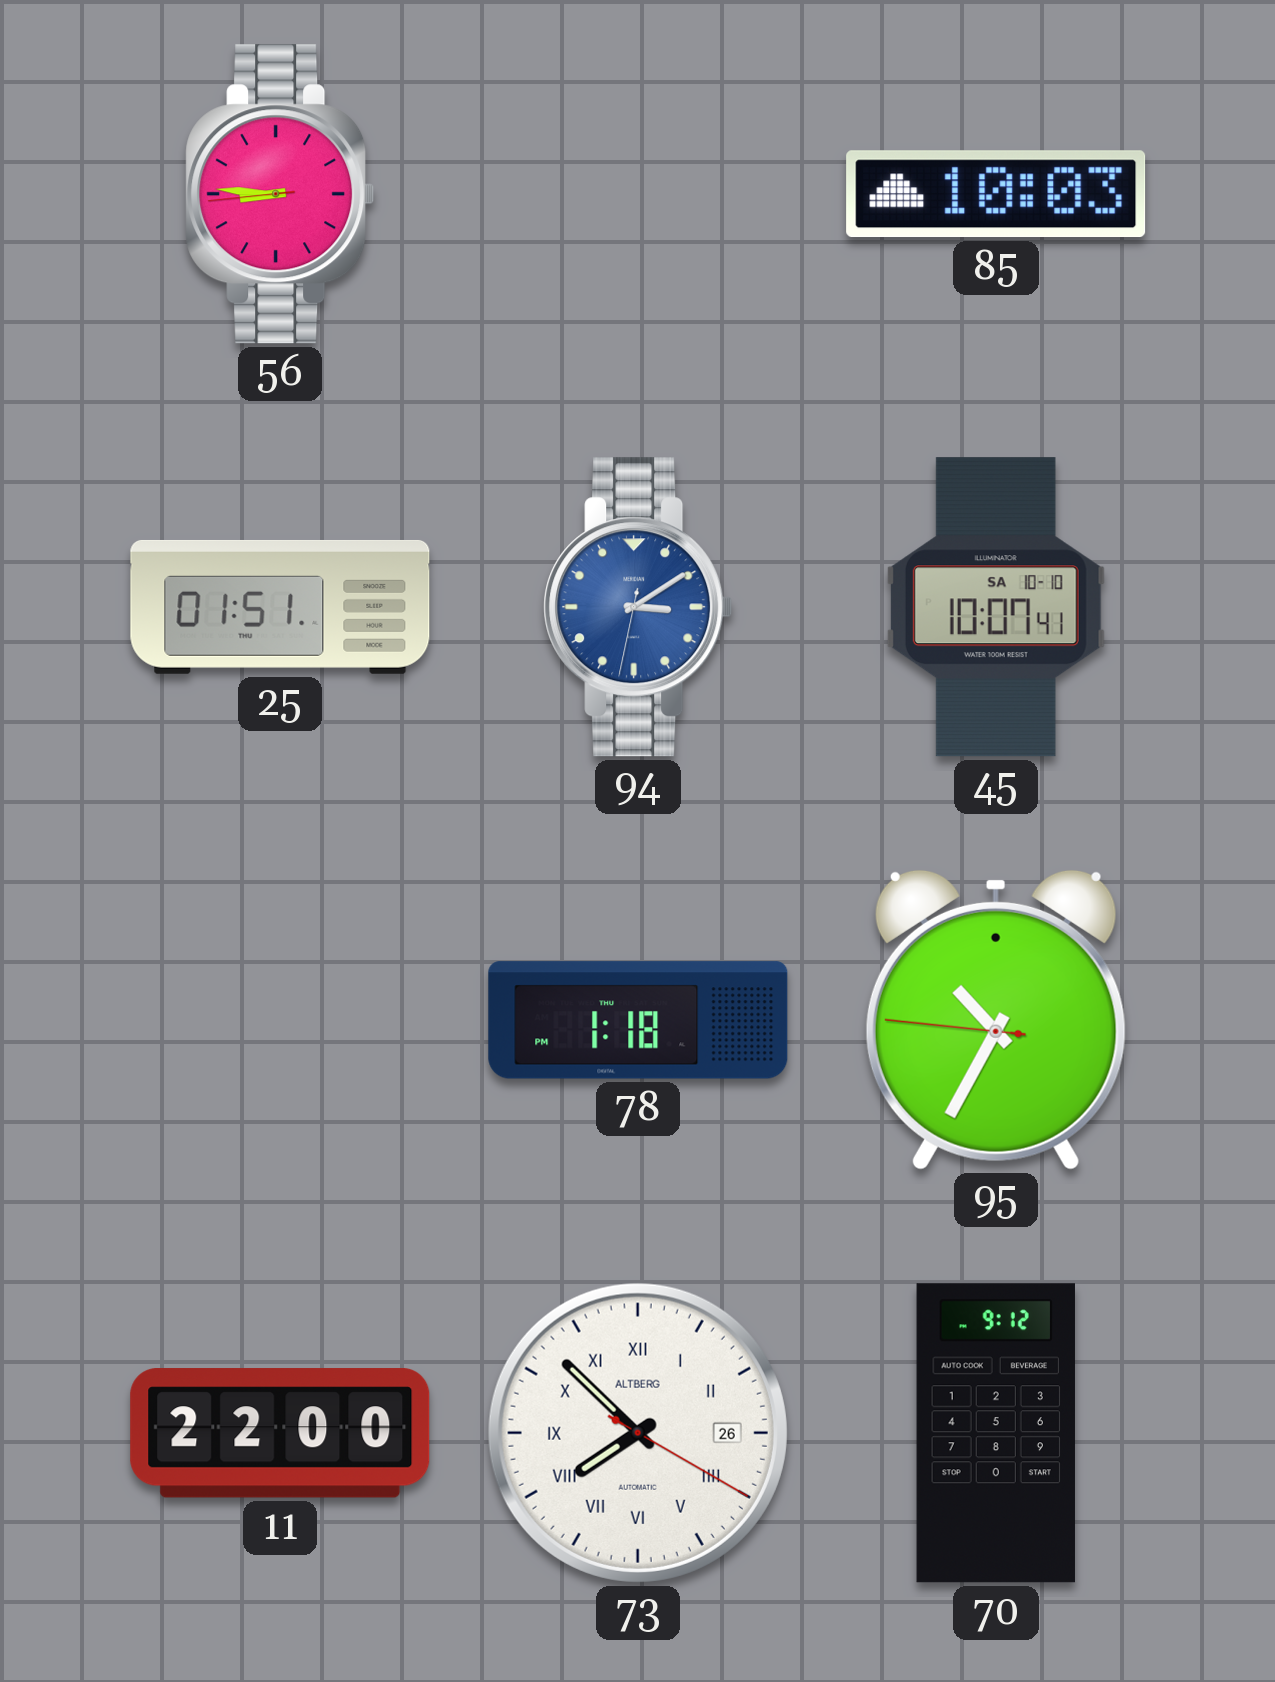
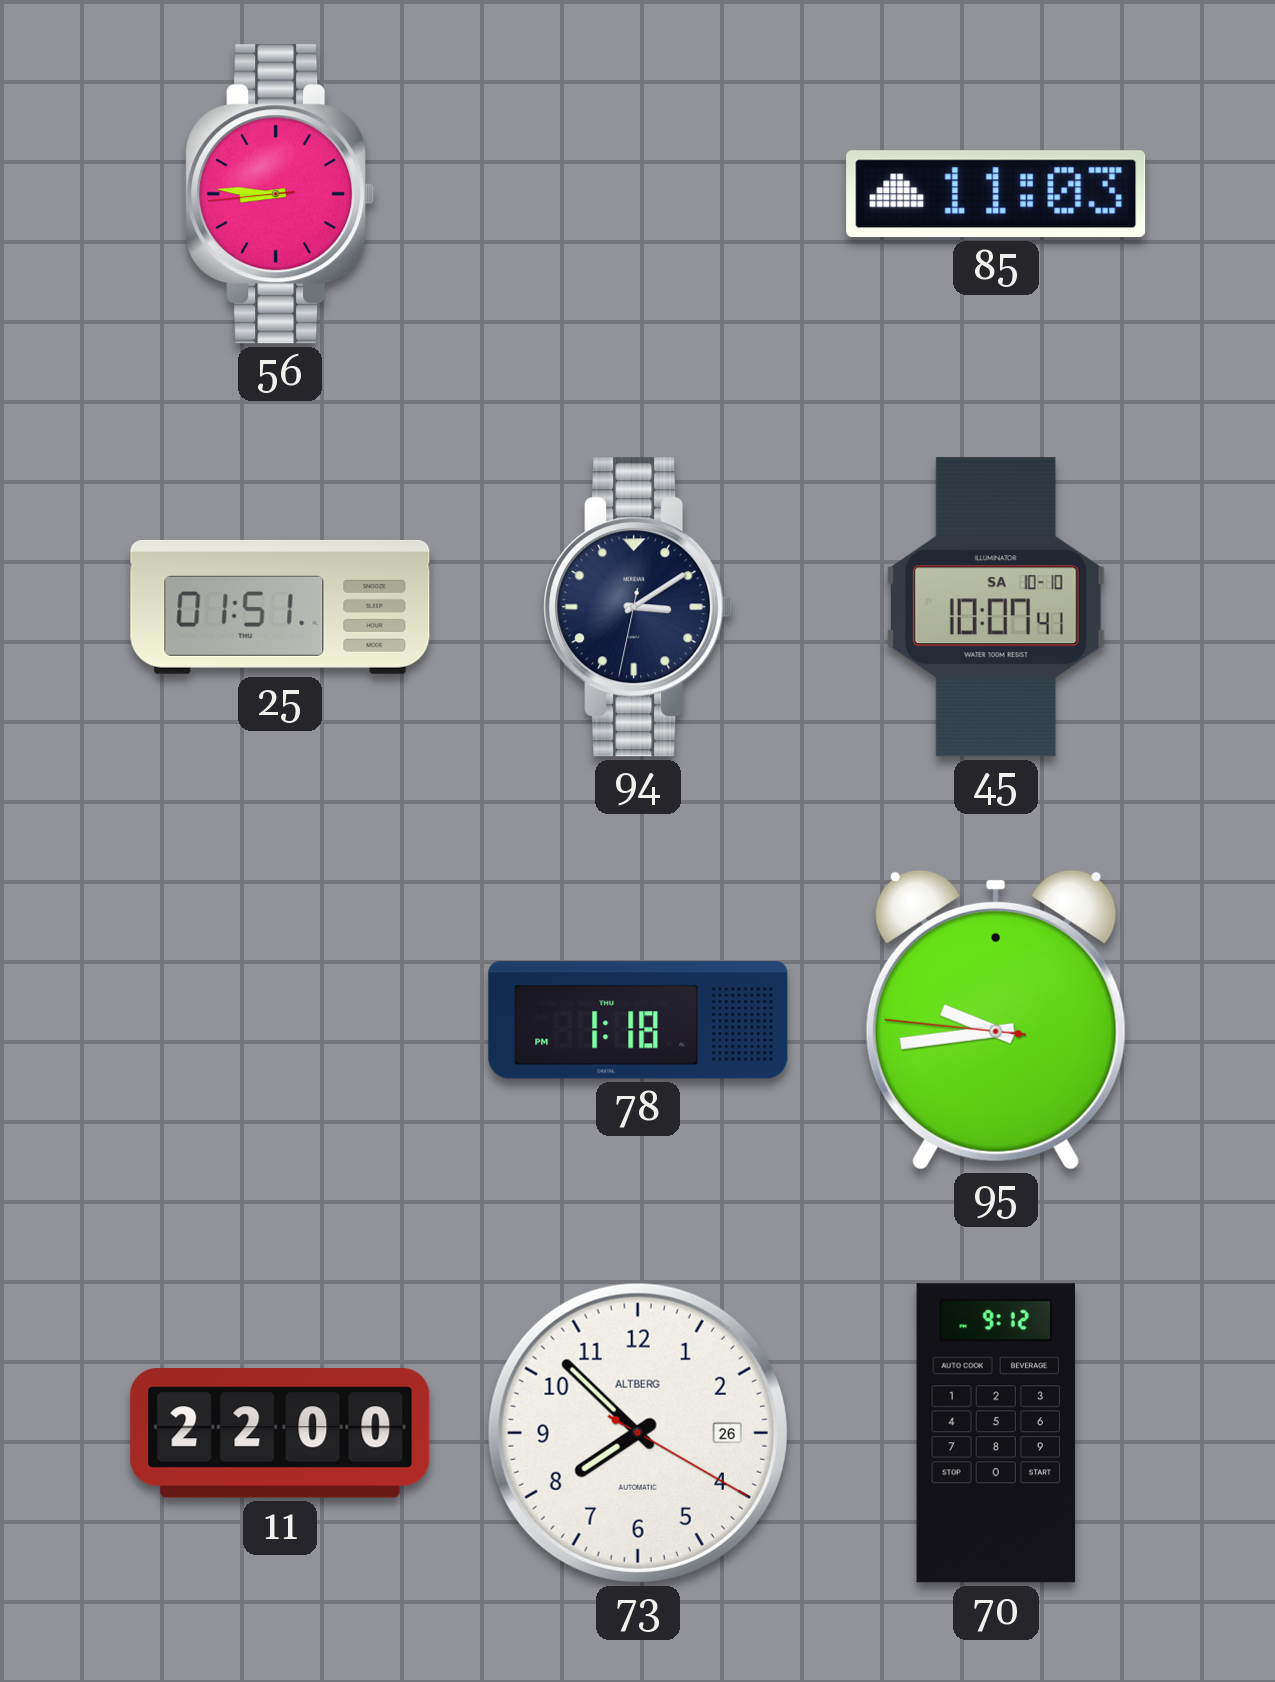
85: 10:03 -> 11:03 (996, 194)
94 dial: blue -> navy (638, 607)
95: 10:34 -> 9:43 (996, 1020)
73 numerals: Roman -> Arabic (638, 1433)
